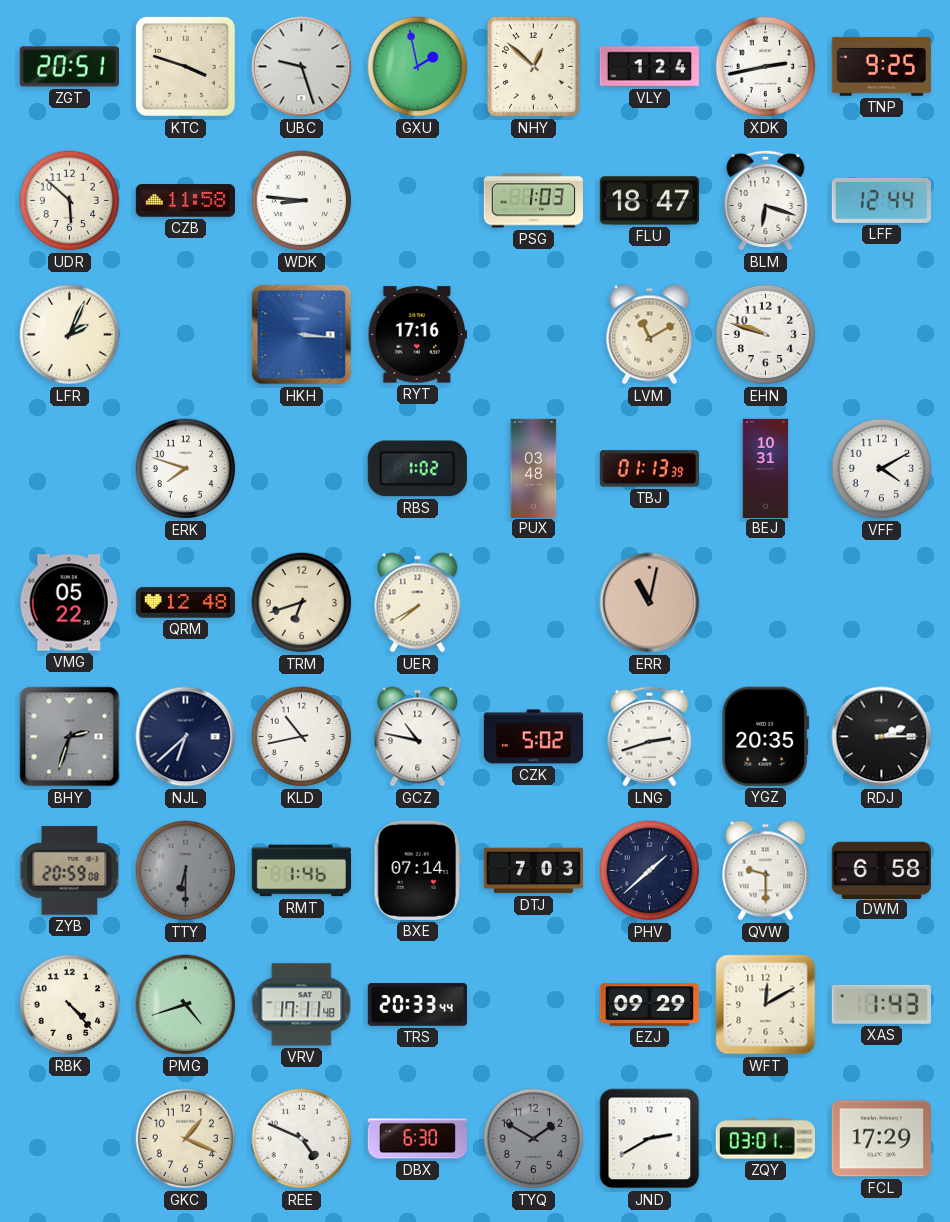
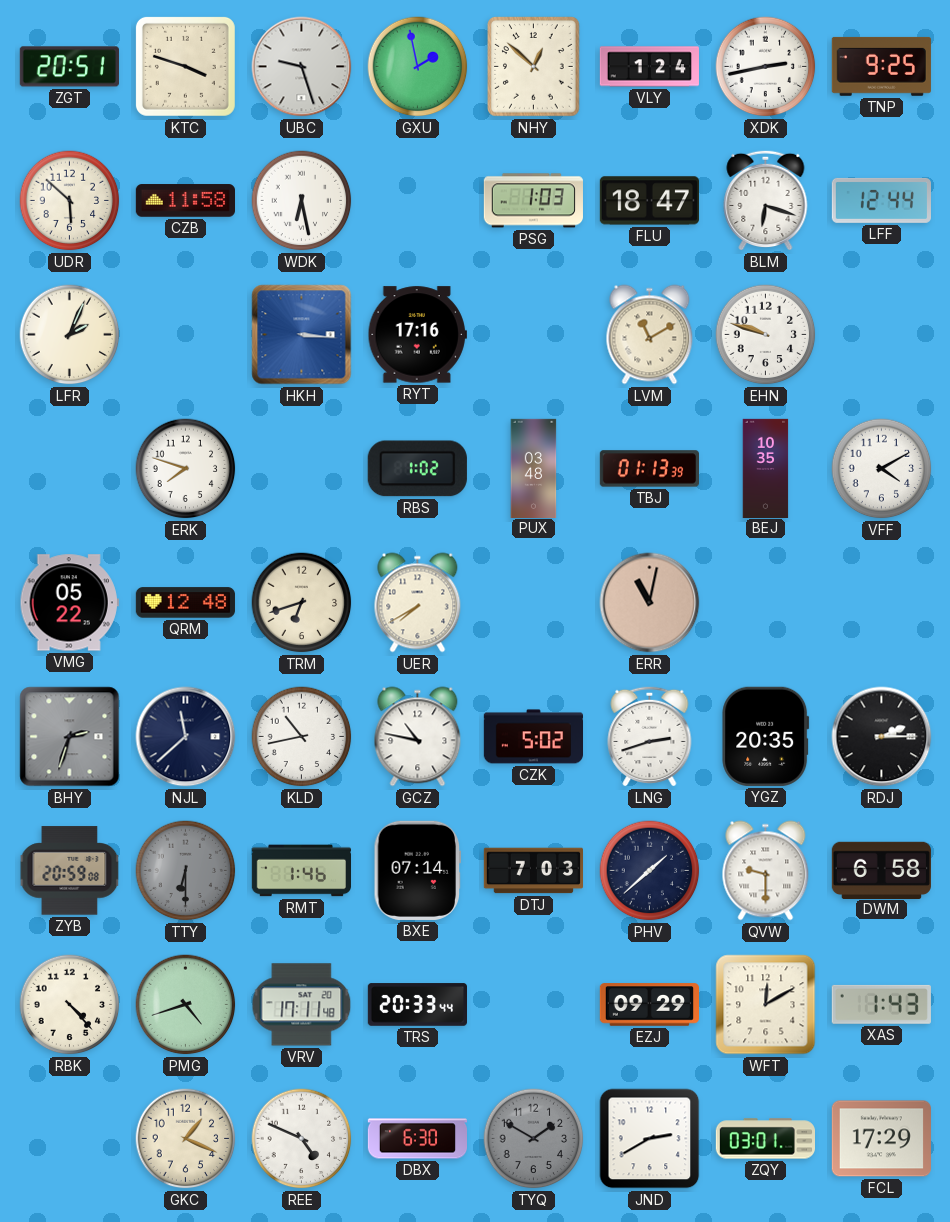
WDK: 8:46 -> 6:28 (302, 201)
BEJ: 10:31 -> 10:35 (766, 468)
NJL: 6:38 -> 11:38 (186, 737)
